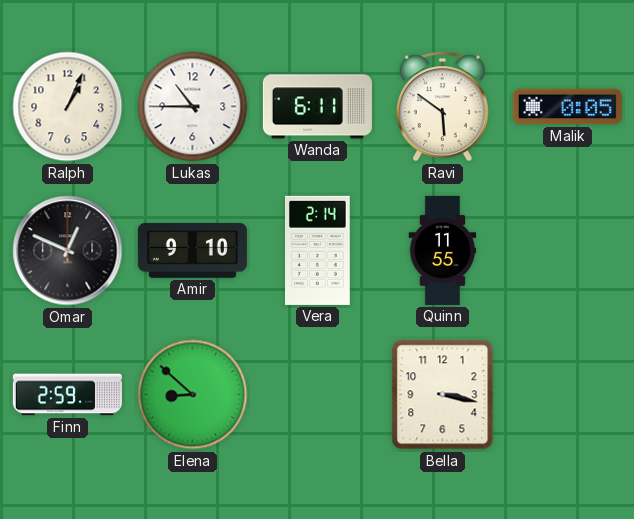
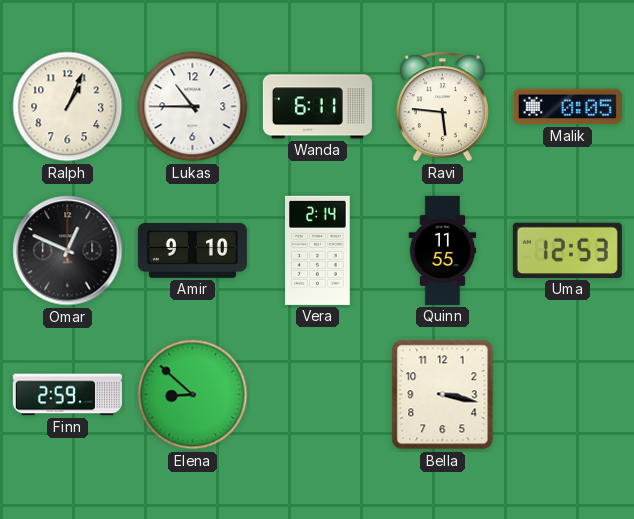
Ravi: 5:51 -> 5:46 (442, 107)
Uma: none -> 12:53 (567, 250)
